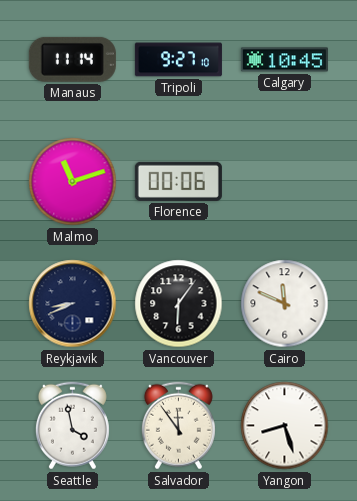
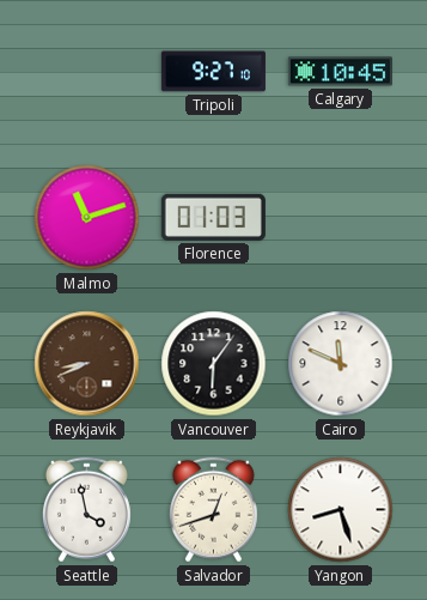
Manaus: 11:14 -> none (72, 59)
Florence: 00:06 -> 01:03 (213, 217)
Reykjavik dial: navy -> brown (87, 364)
Salvador: 11:54 -> 12:42 (213, 510)
